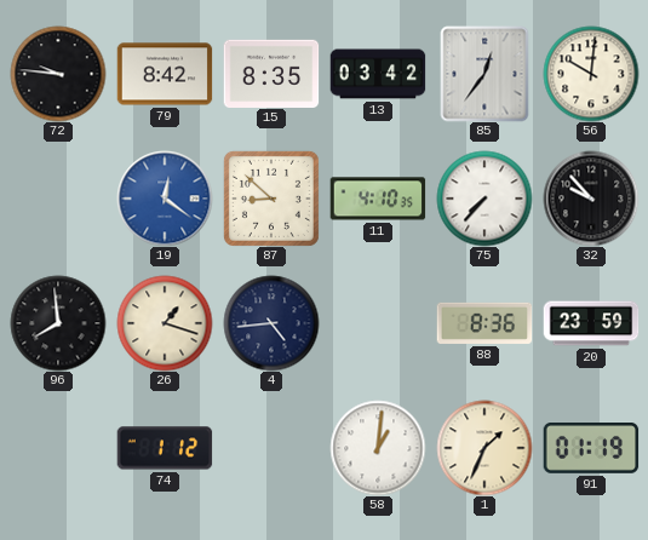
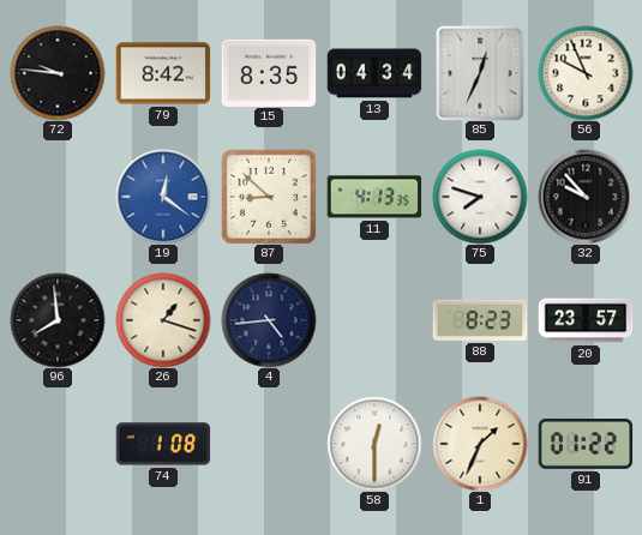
13: 03:42 -> 04:34 (374, 73)
85: 12:36 -> 12:34 (480, 73)
56: 10:01 -> 9:56 (586, 73)
11: 4:10 -> 4:13 (374, 197)
75: 7:37 -> 7:48 (480, 197)
88: 8:36 -> 8:23 (480, 320)
20: 23:59 -> 23:57 (586, 320)
74: 1:12 -> 1:08 (163, 444)
58: 1:01 -> 12:30 (374, 444)
91: 01:19 -> 01:22 (586, 445)
